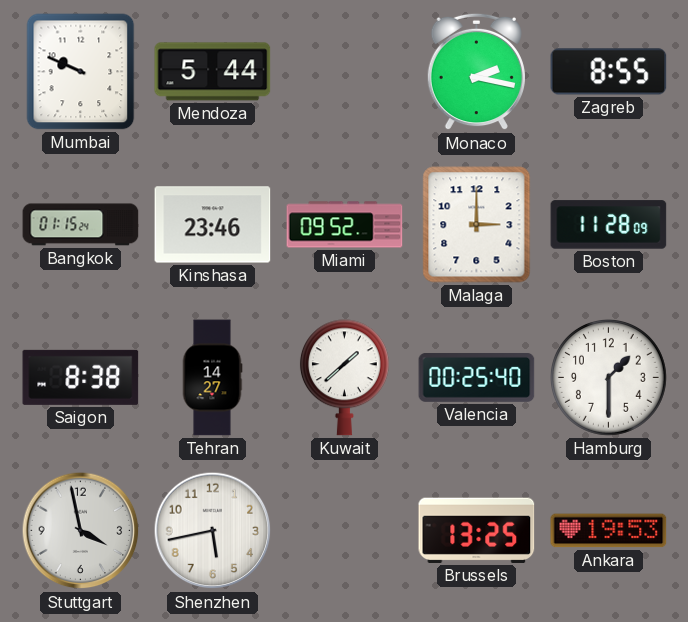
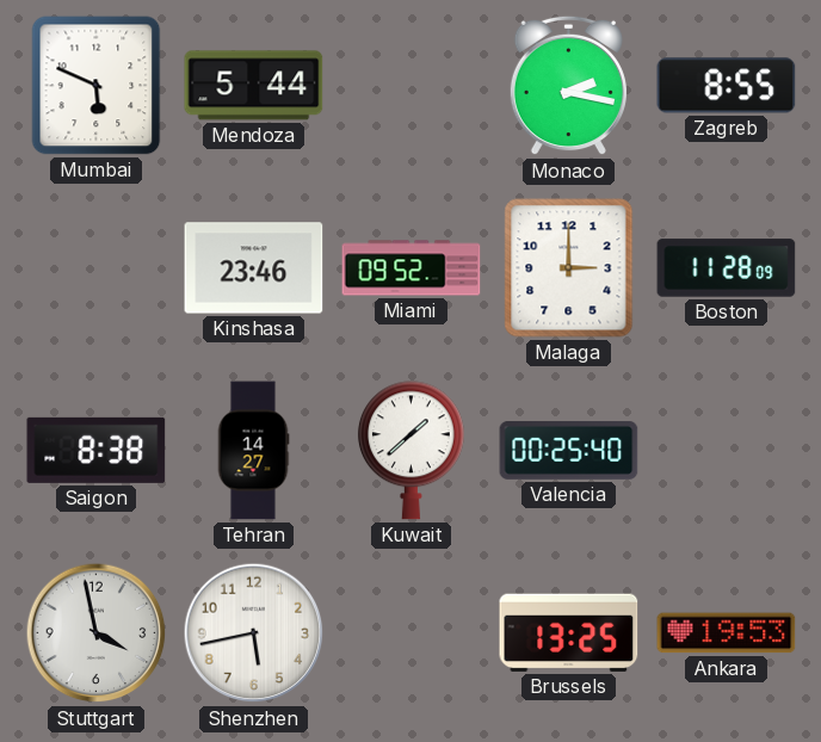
Mumbai: 9:49 -> 5:49 (97, 86)
Bangkok: 01:15 -> none (81, 225)
Hamburg: 1:30 -> none (608, 377)
